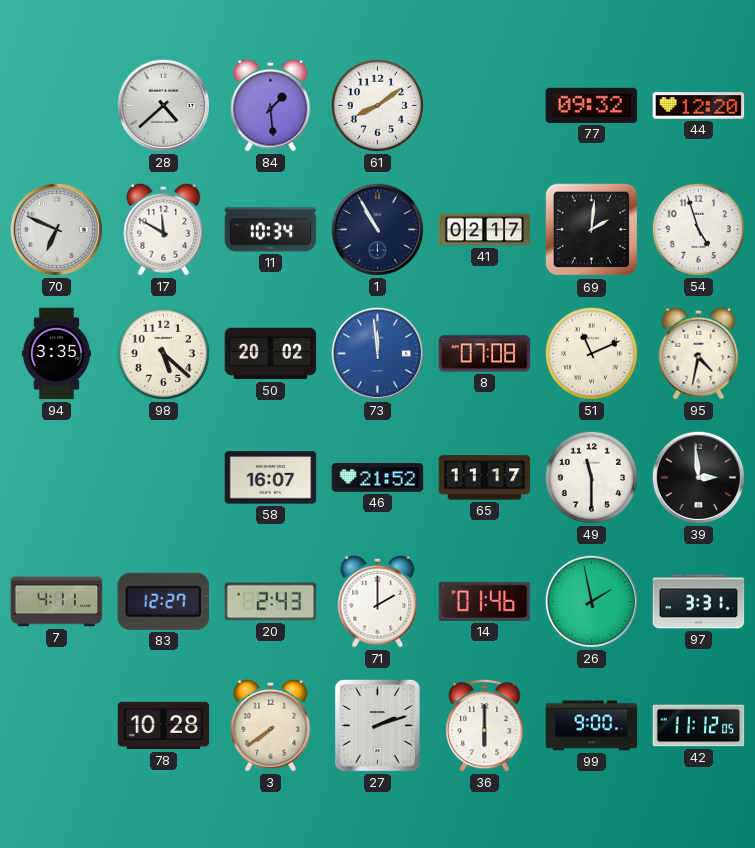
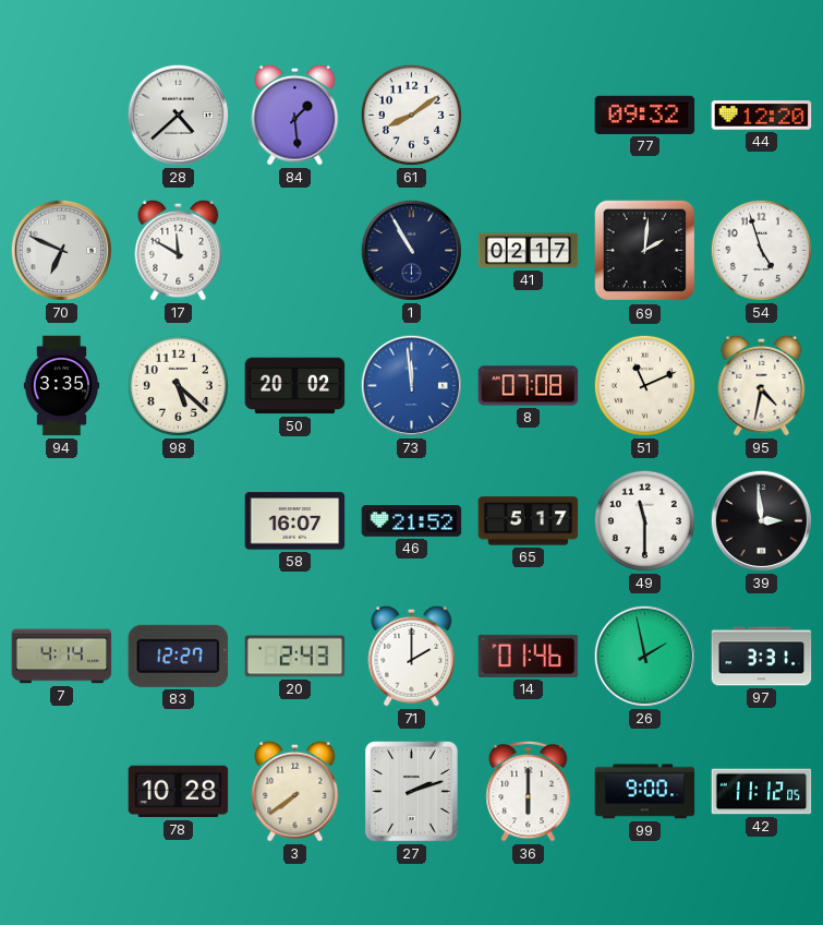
11: 10:34 -> none (271, 230)
65: 11:17 -> 5:17 (529, 521)
7: 4:11 -> 4:14 (62, 657)
